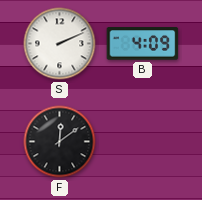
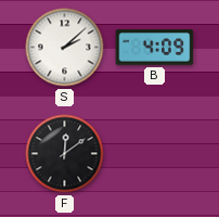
S: 2:11 -> 2:08 (65, 48)
